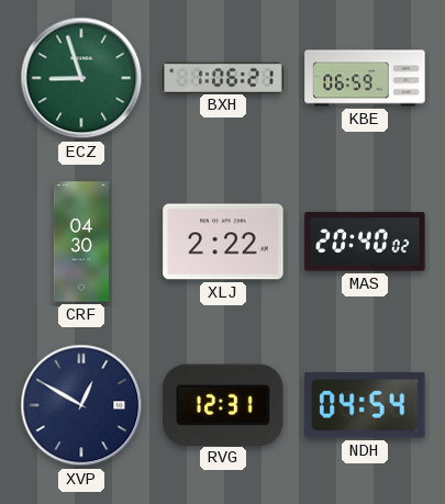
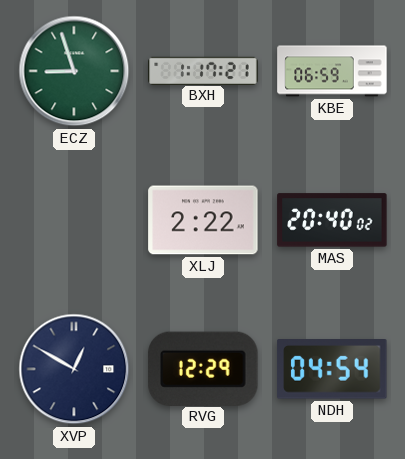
BXH: 1:06 -> 1:17 (203, 70)
CRF: 04:30 -> none (80, 242)
RVG: 12:31 -> 12:29 (203, 368)
